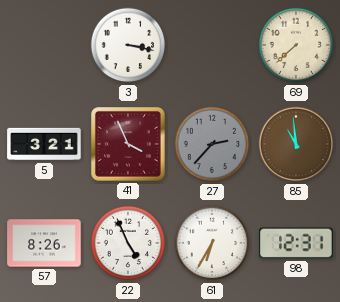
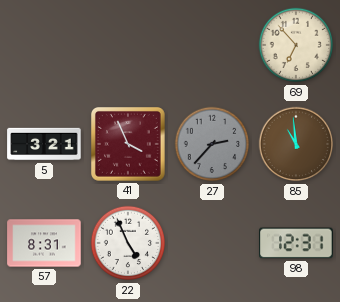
3: 3:17 -> none (128, 45)
69: 7:38 -> 6:53 (296, 45)
57: 8:26 -> 8:31 (44, 243)
61: 6:35 -> none (212, 243)
